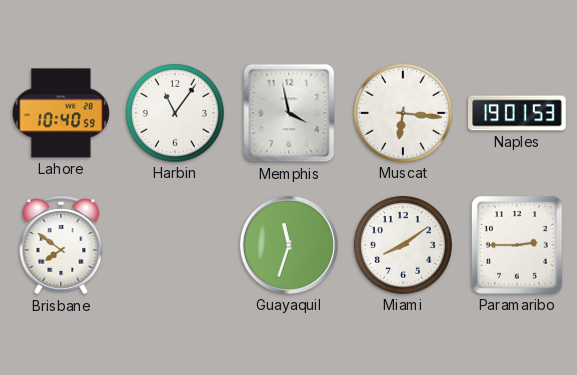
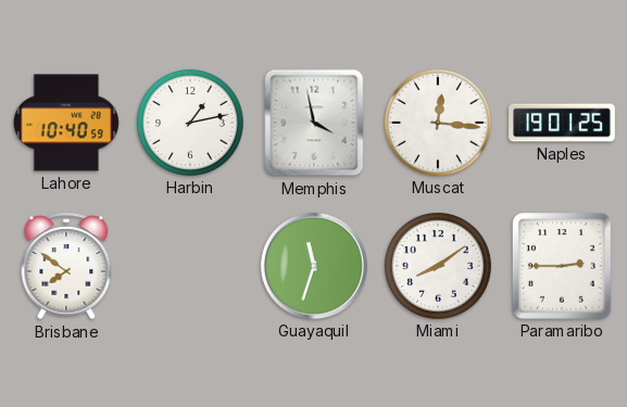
Harbin: 11:06 -> 1:13 (190, 123)
Muscat: 6:16 -> 12:16 (438, 123)
Naples: 19:01:53 -> 19:01:25 (562, 123)
